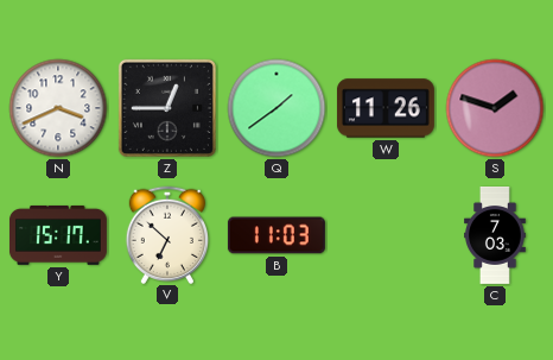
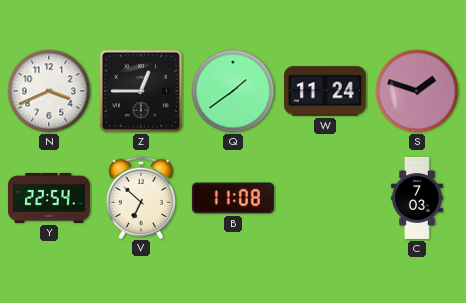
W: 11:26 -> 11:24 (325, 91)
Y: 15:17 -> 22:54 (49, 198)
B: 11:03 -> 11:08 (233, 198)
